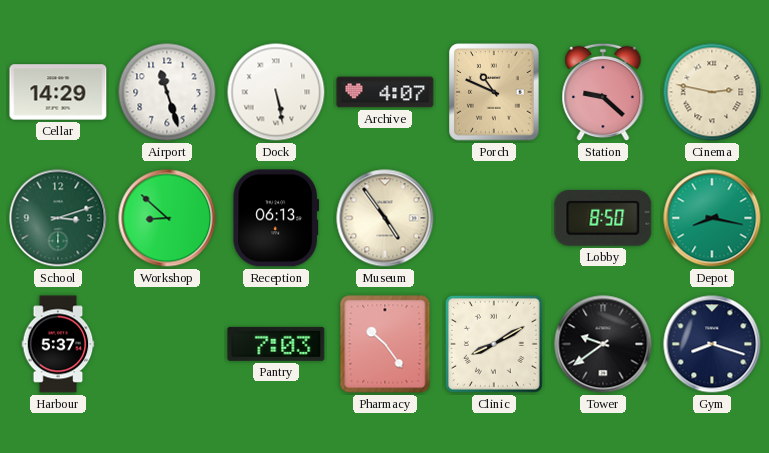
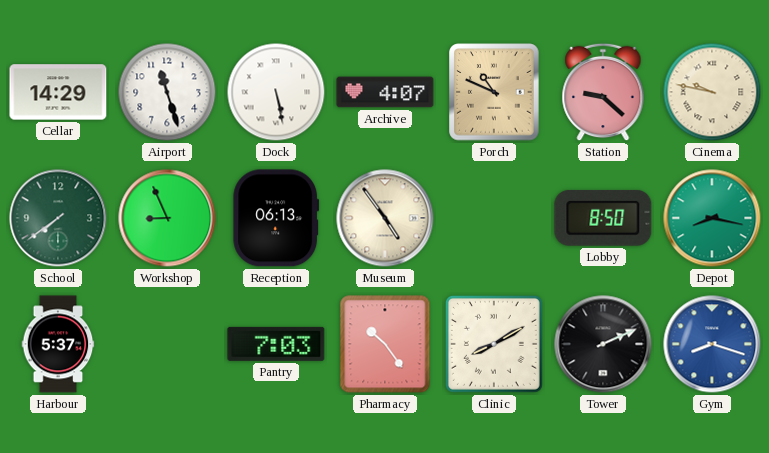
Cinema: 2:47 -> 9:47 (712, 92)
School: 3:12 -> 7:39 (58, 218)
Workshop: 8:52 -> 8:56 (167, 218)
Tower: 9:39 -> 2:11 (603, 344)
Gym dial: navy -> blue (712, 344)
